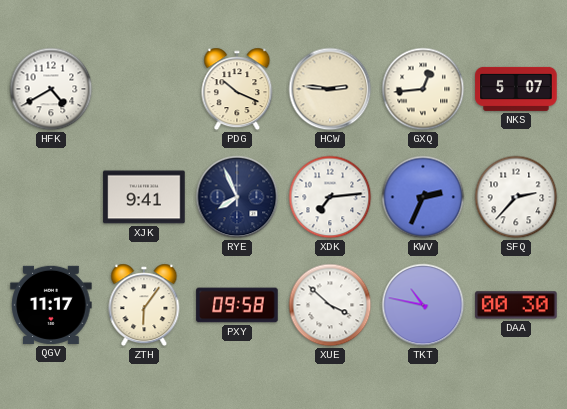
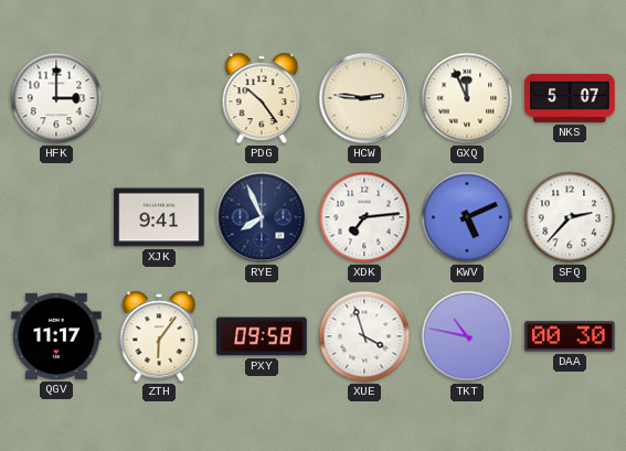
HFK: 4:40 -> 3:00 (56, 98)
PDG: 10:19 -> 10:24 (262, 98)
GXQ: 12:44 -> 11:56 (467, 98)
KWV: 2:34 -> 5:11 (467, 217)
XUE: 3:52 -> 3:57 (364, 336)
